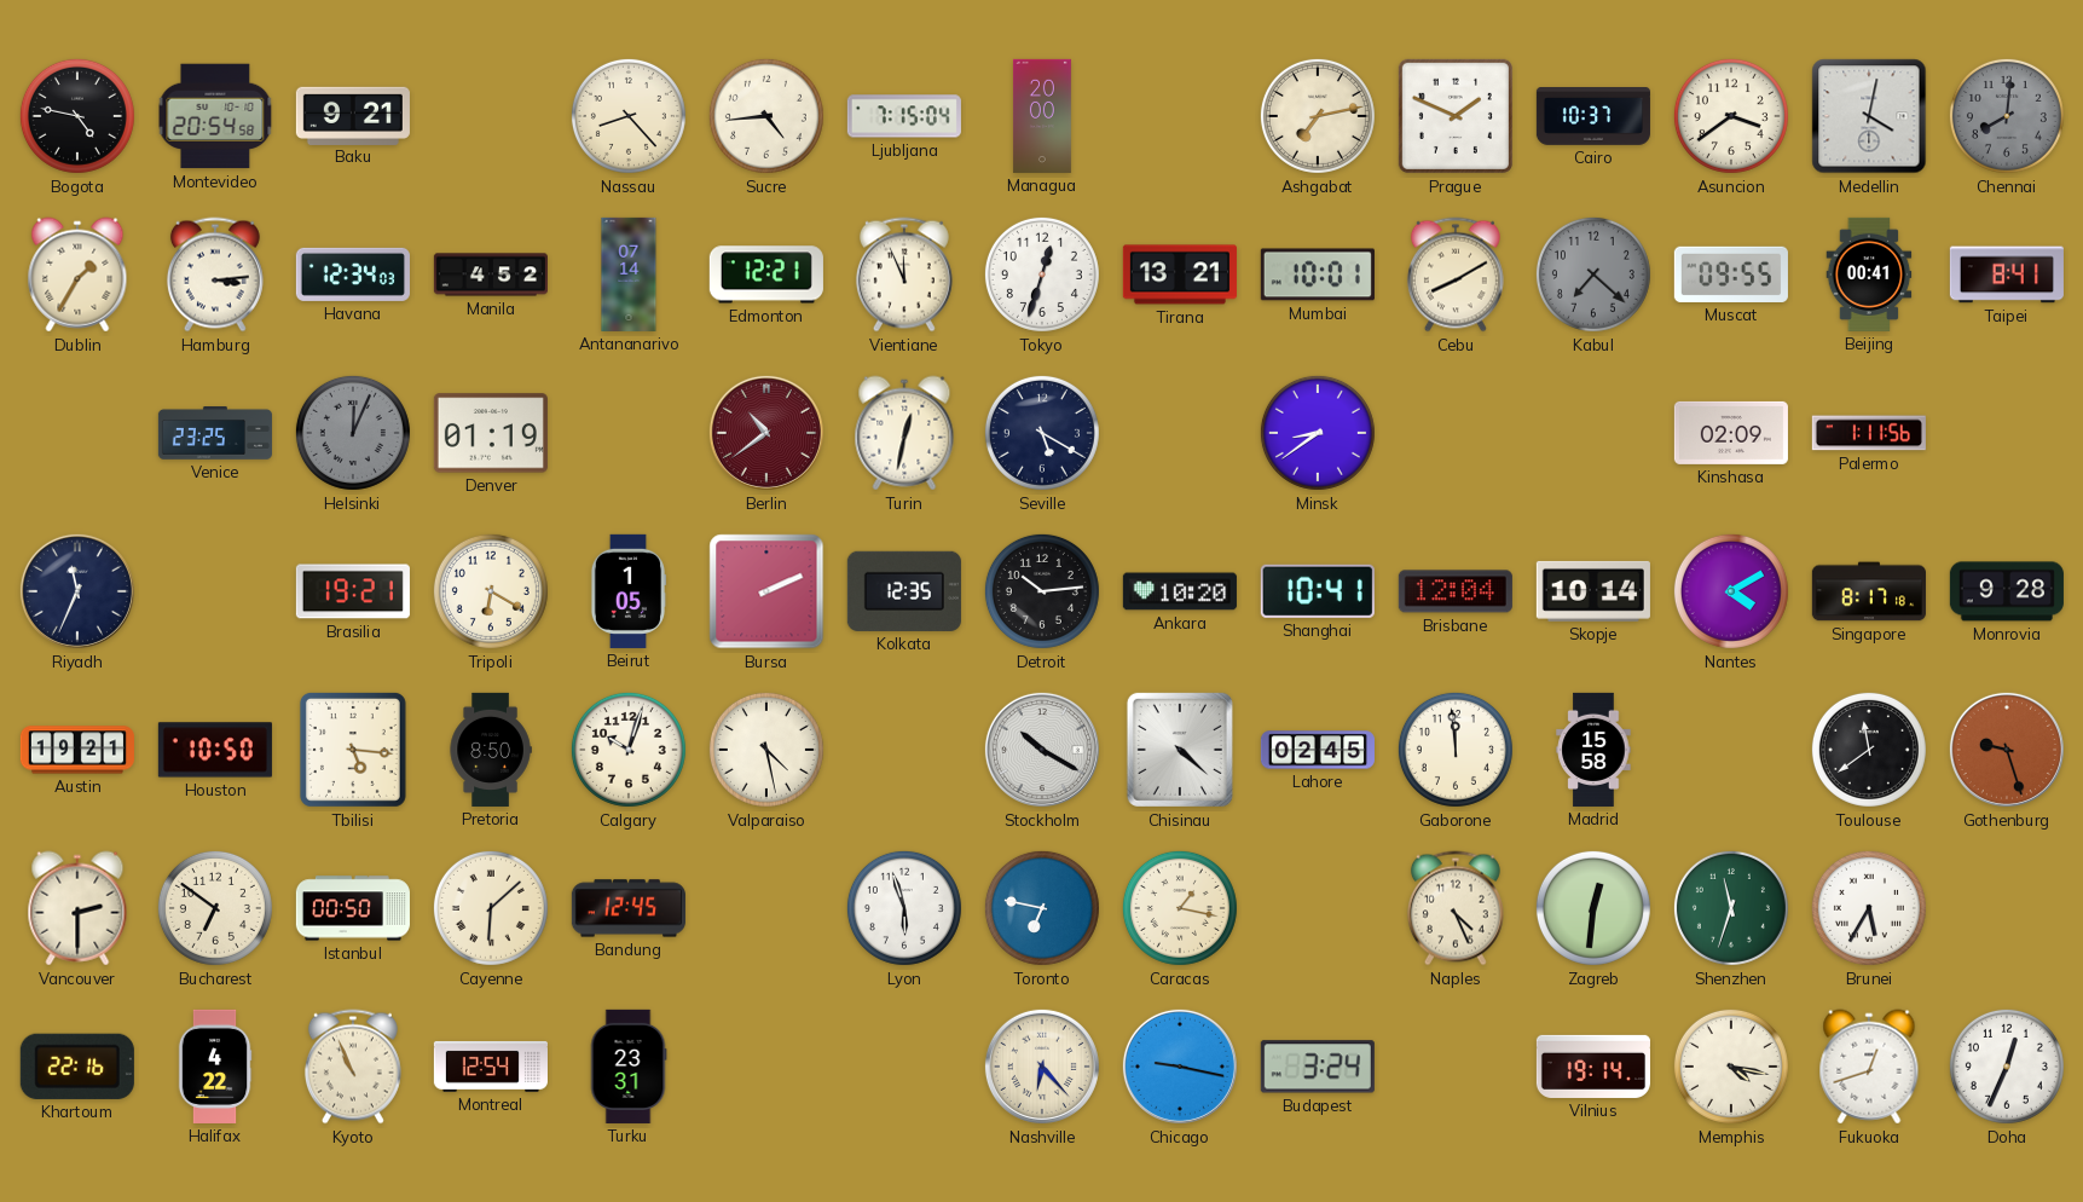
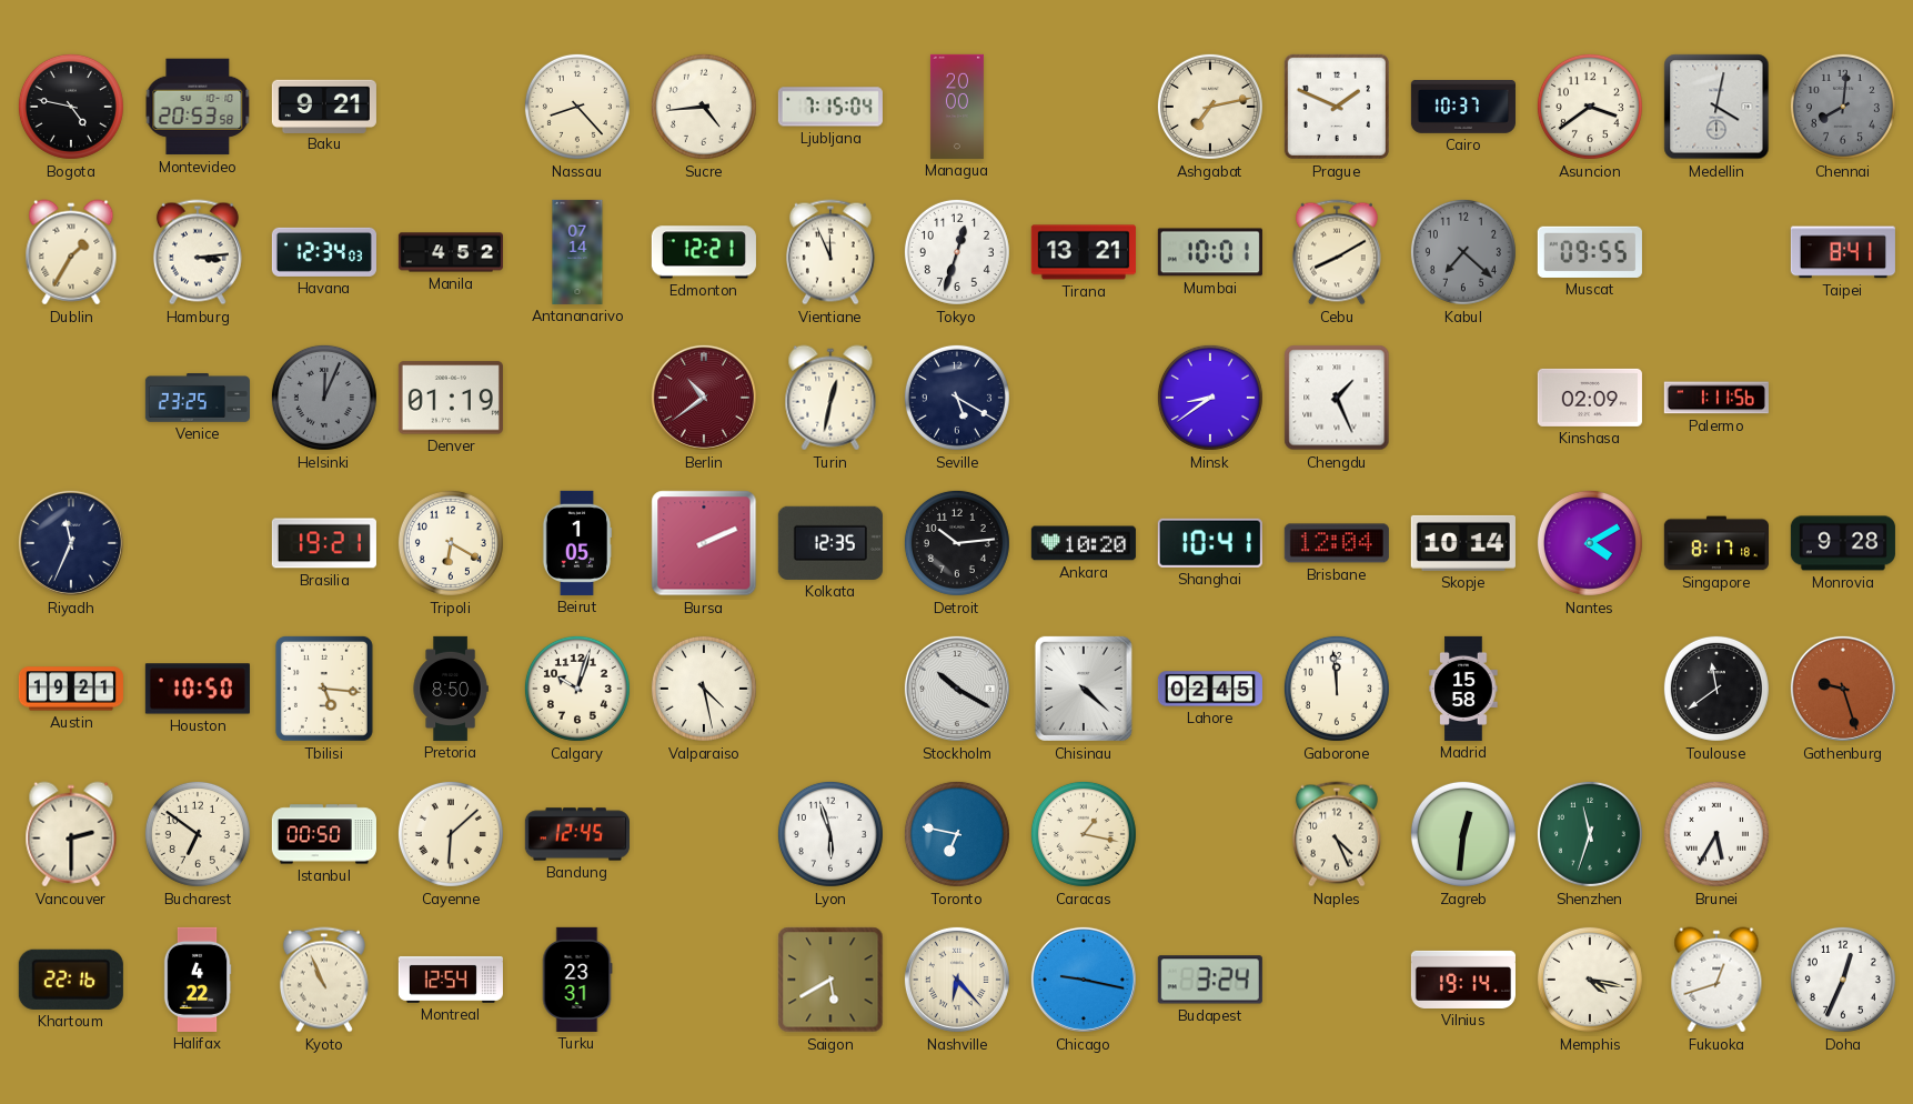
Montevideo: 20:54 -> 20:53 (198, 107)
Beijing: 00:41 -> none (1869, 275)
Chengdu: none -> 1:26 (1337, 398)
Saigon: none -> 5:40 (830, 980)
